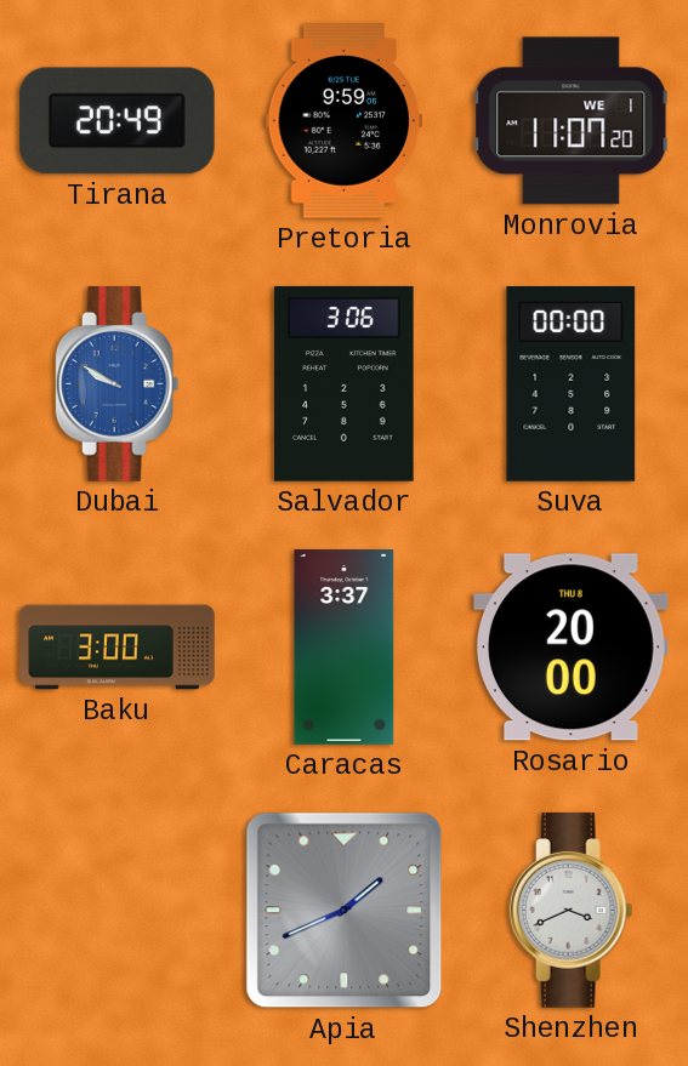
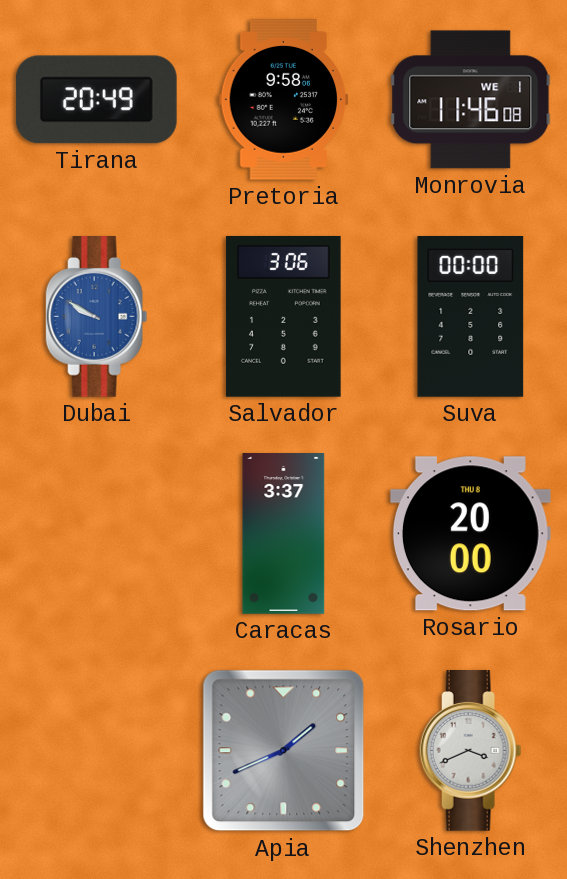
Pretoria: 9:59 -> 9:58 (284, 100)
Monrovia: 11:07 -> 11:46 (471, 100)
Baku: 3:00 -> none (118, 648)
